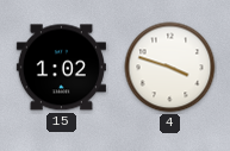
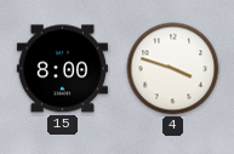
15: 1:02 -> 8:00 (62, 69)
